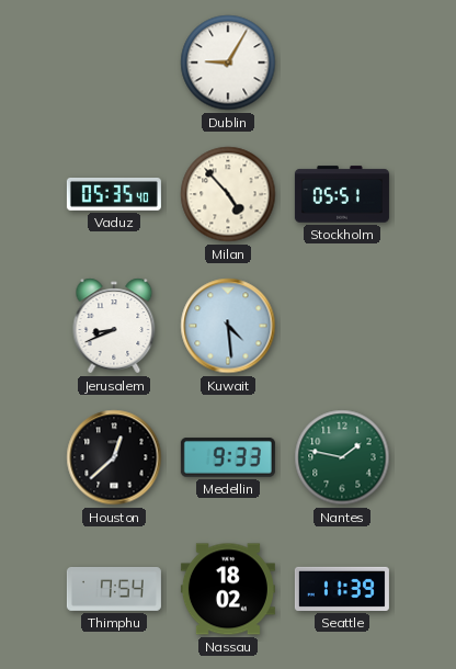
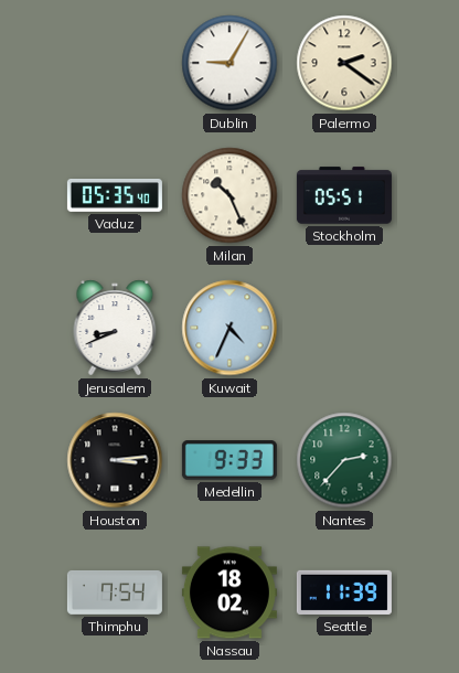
Palermo: none -> 2:21 (344, 63)
Milan: 4:53 -> 10:26 (229, 195)
Kuwait: 4:29 -> 4:34 (229, 328)
Houston: 12:38 -> 3:14 (115, 460)
Nantes: 1:47 -> 2:37 (344, 460)
